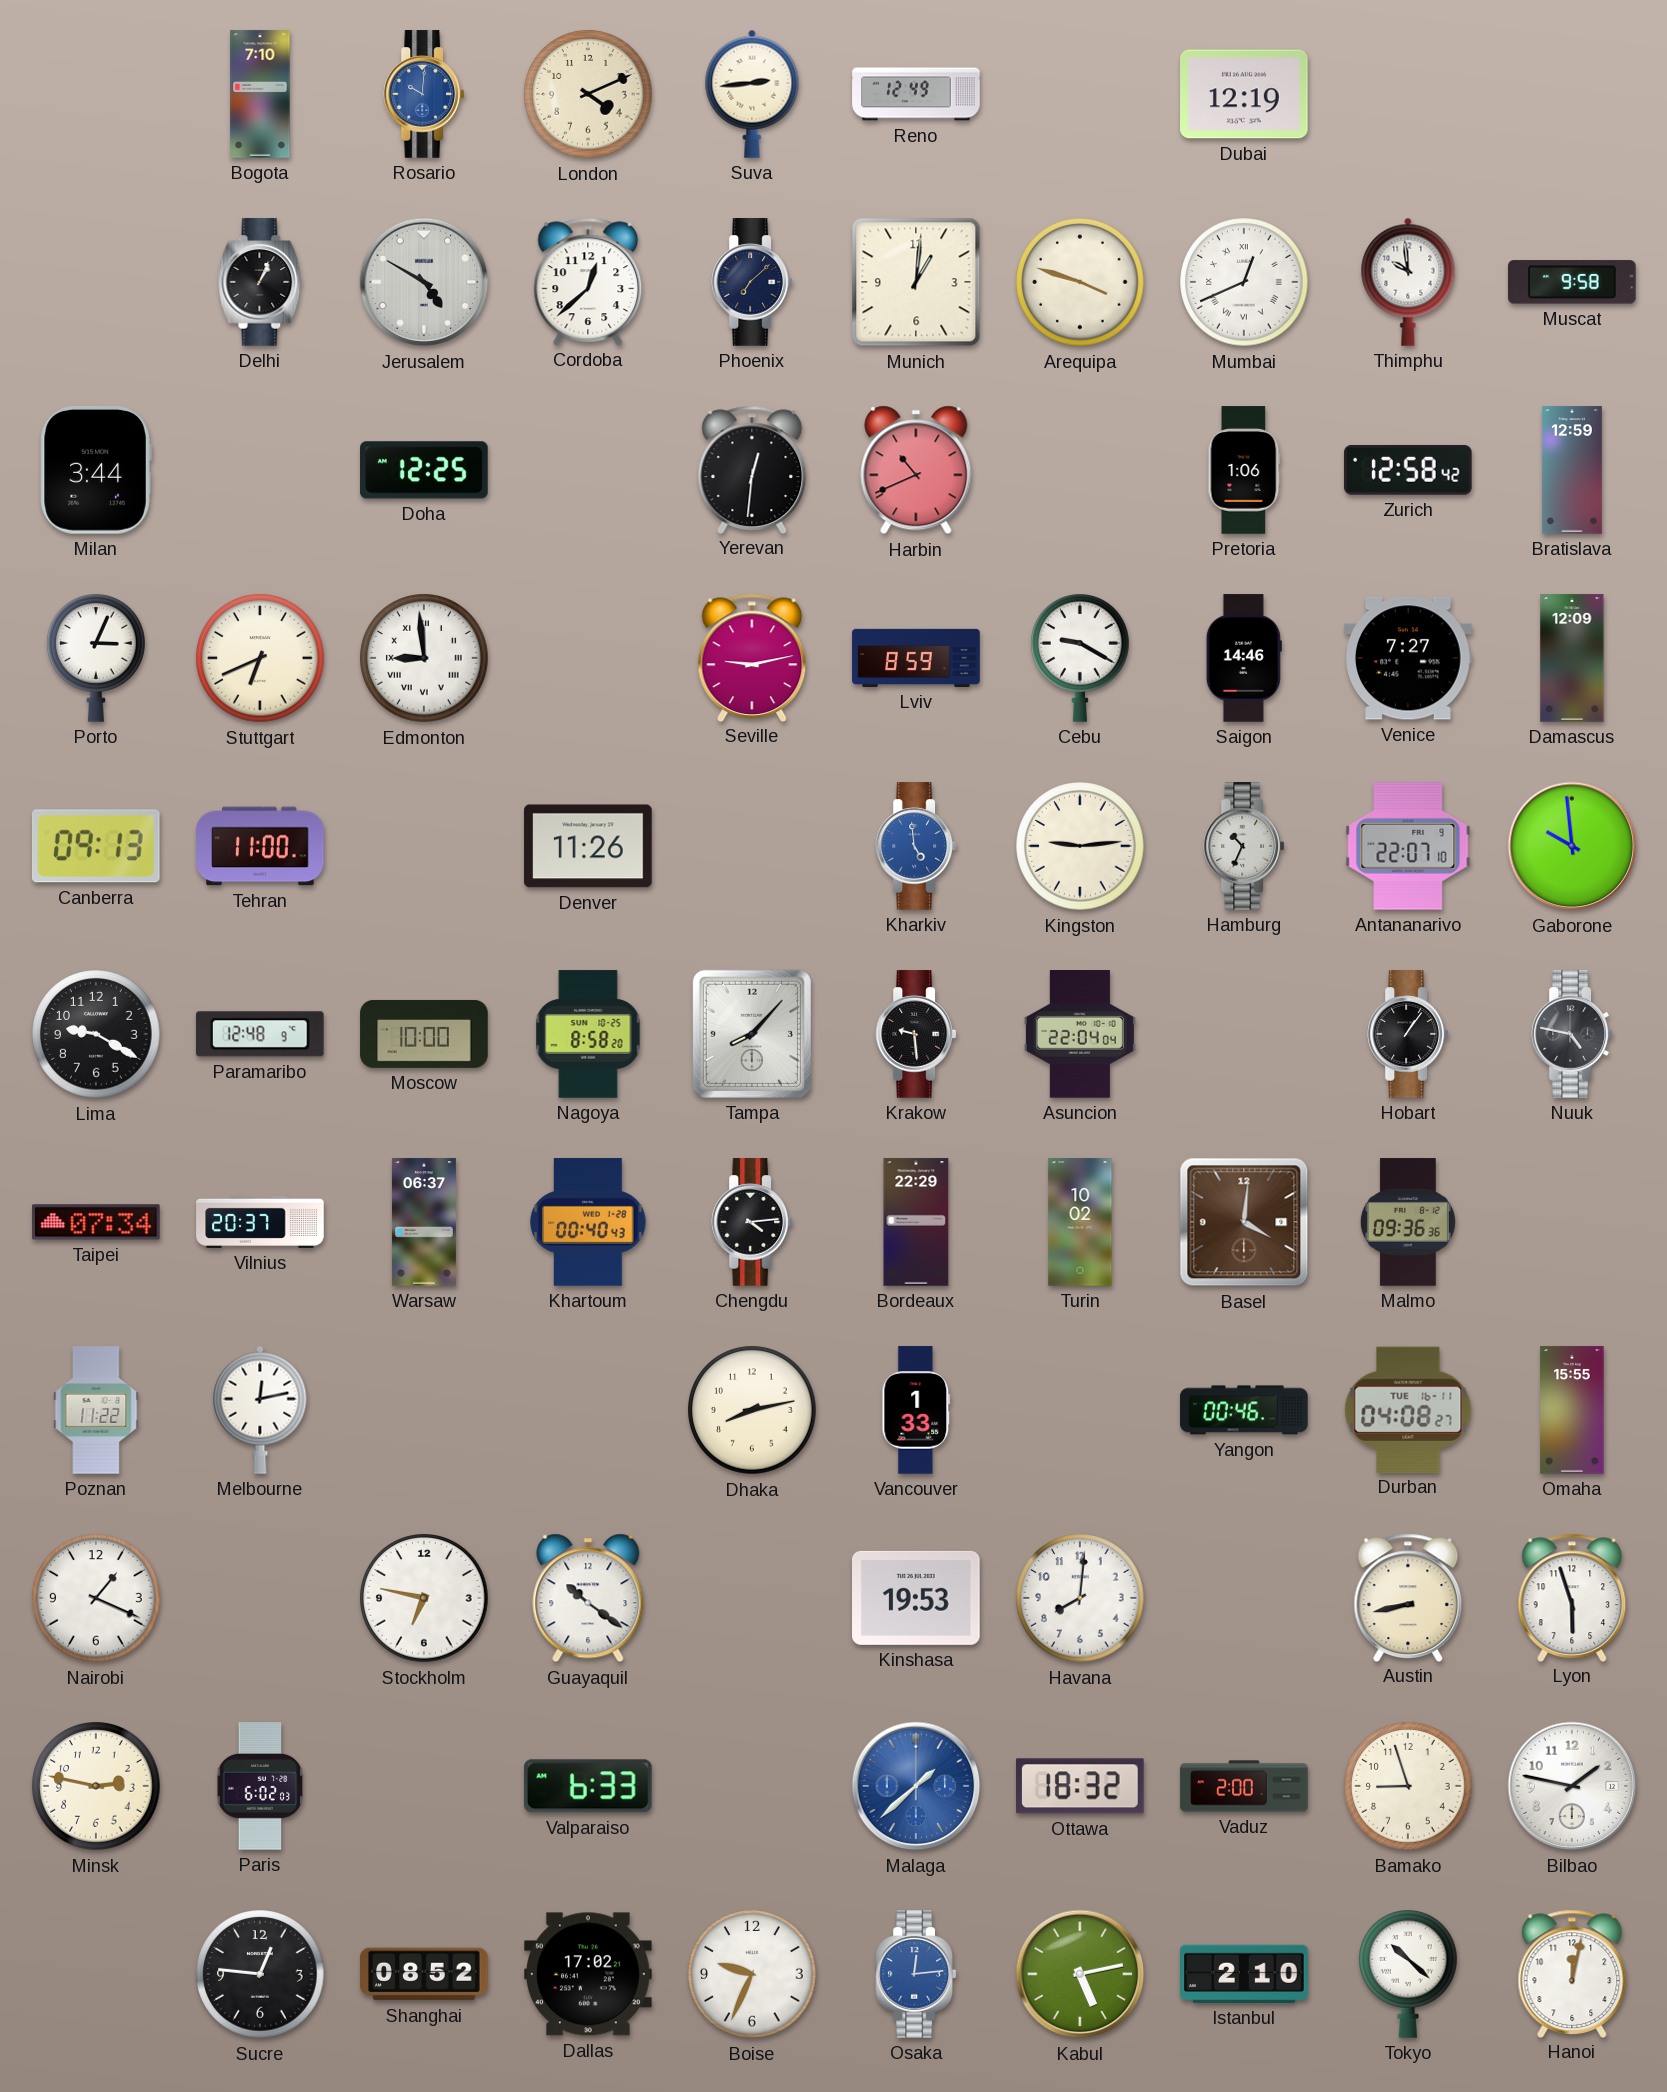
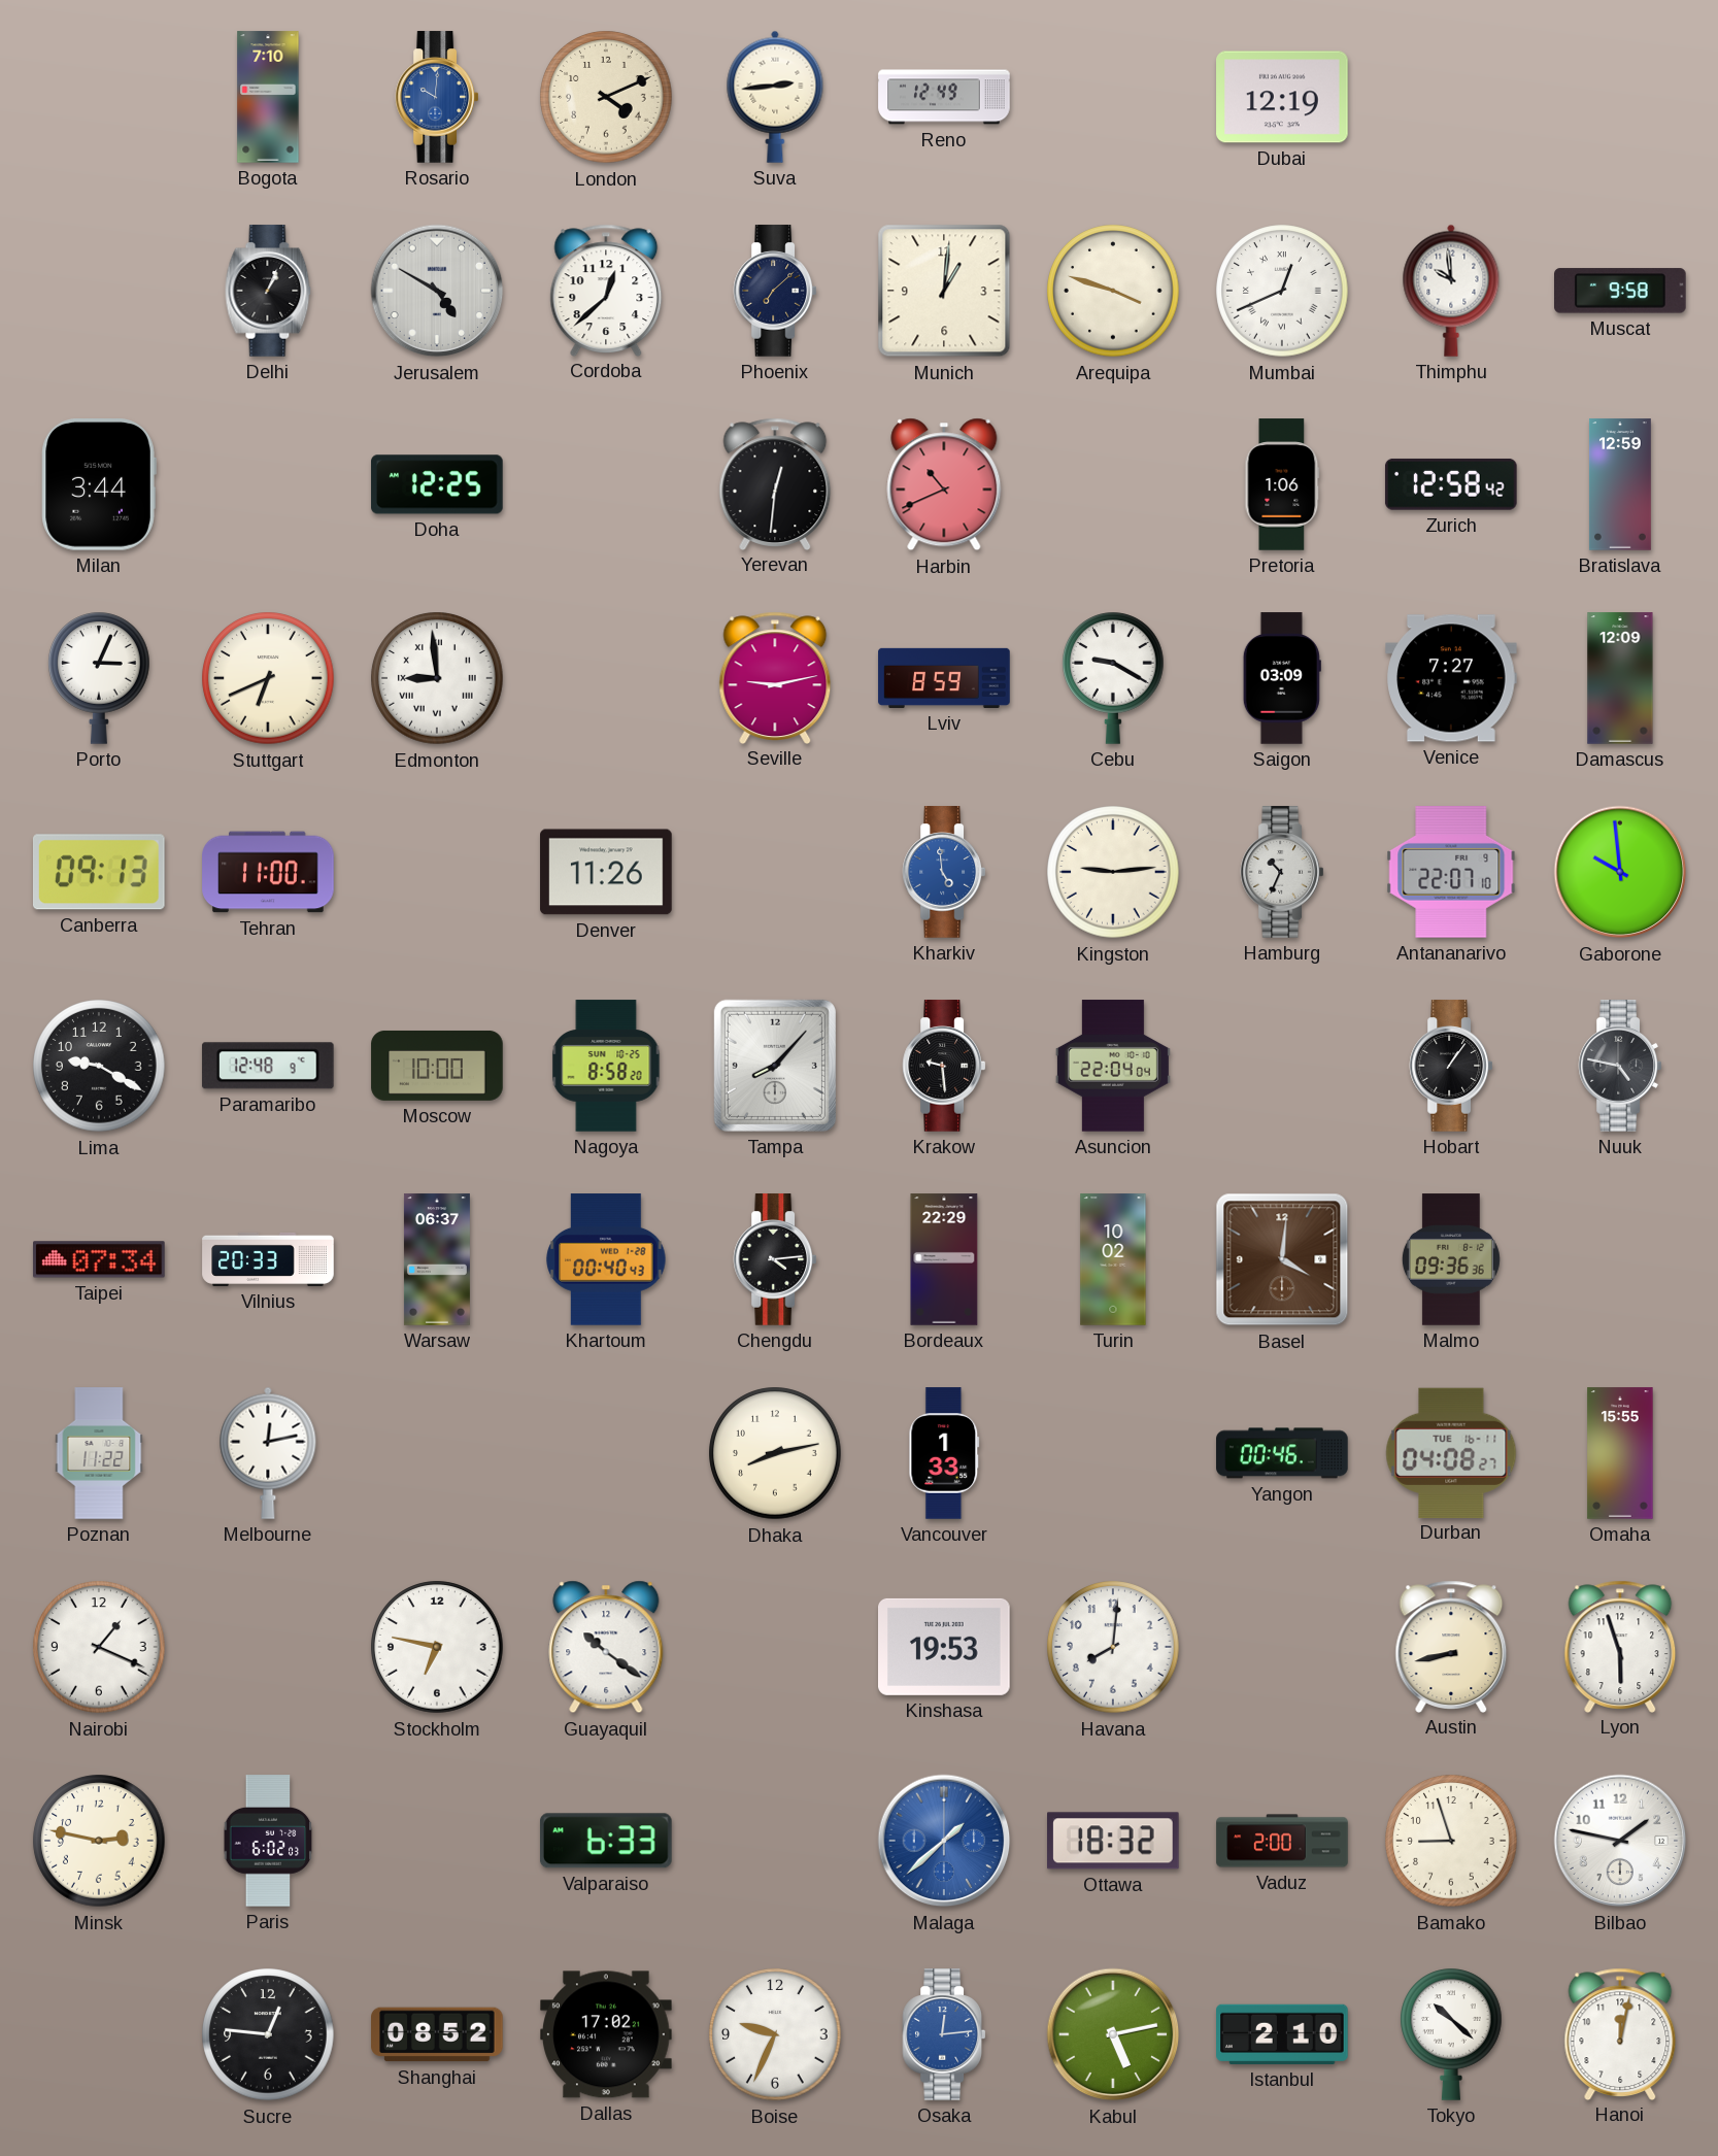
Saigon: 14:46 -> 03:09 (1282, 678)
Vilnius: 20:37 -> 20:33 (268, 1259)
